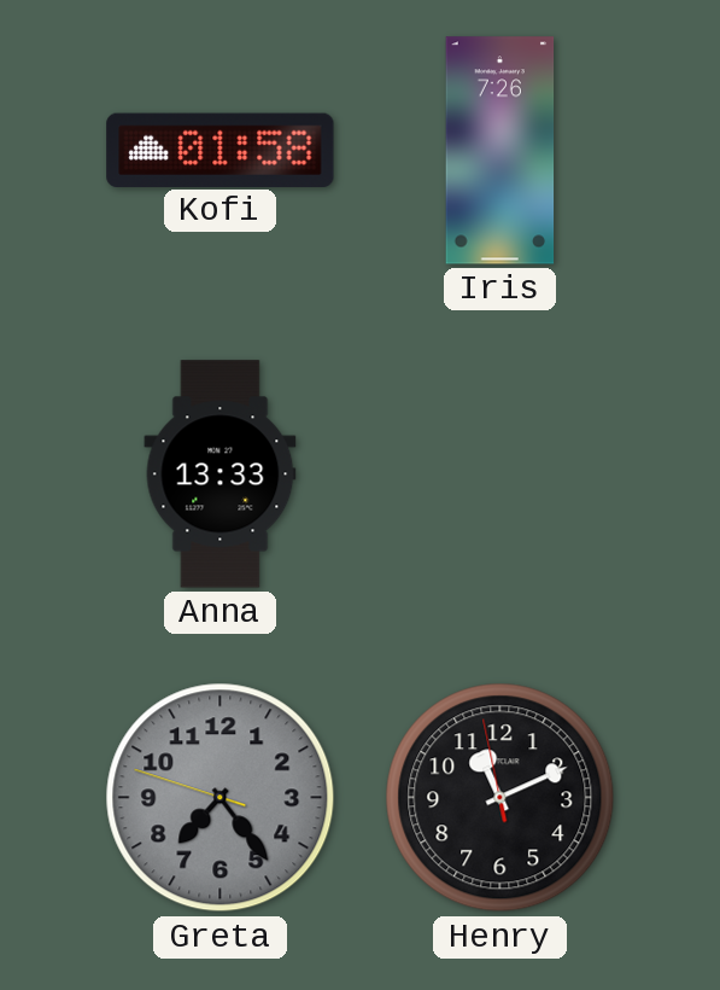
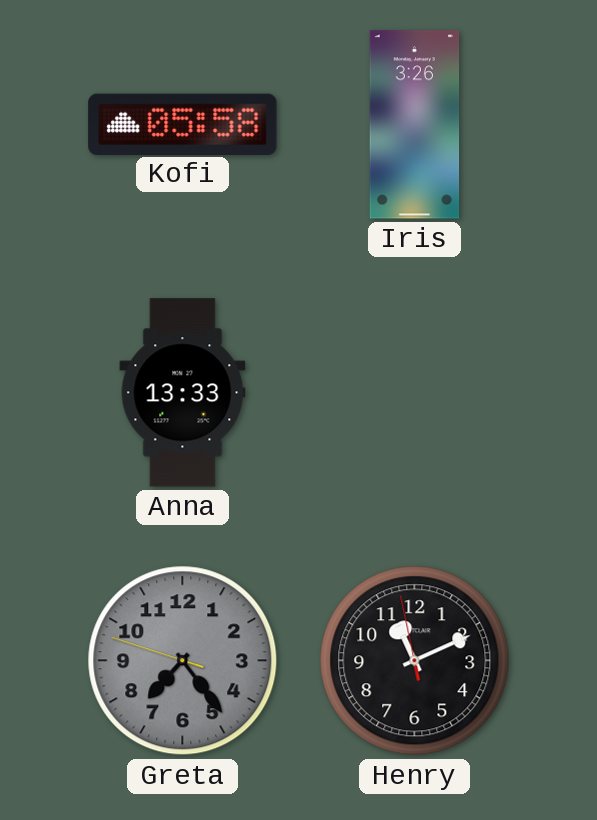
Kofi: 01:58 -> 05:58 (183, 124)
Iris: 7:26 -> 3:26 (415, 125)
